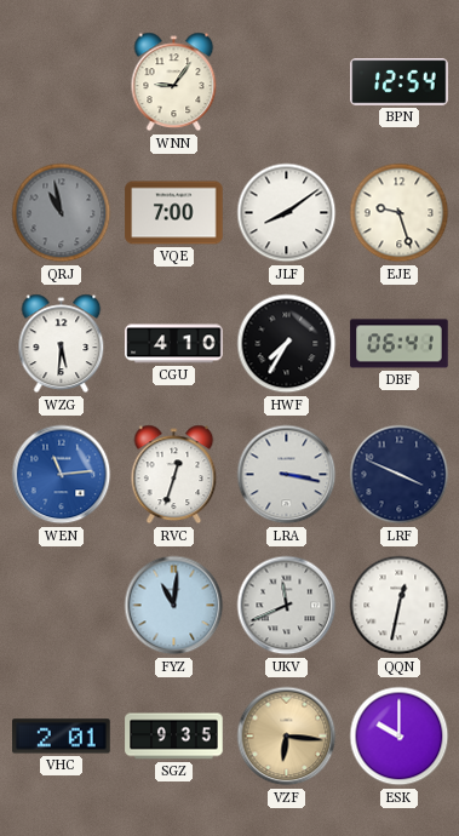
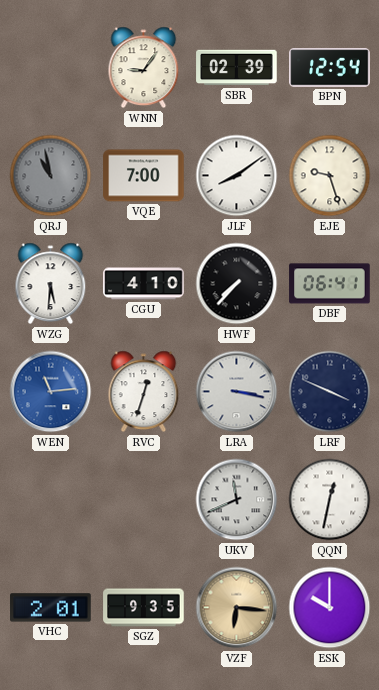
SBR: none -> 02:39 (237, 68)
HWF: 7:35 -> 7:37 (237, 284)
FYZ: 11:01 -> none (174, 606)
